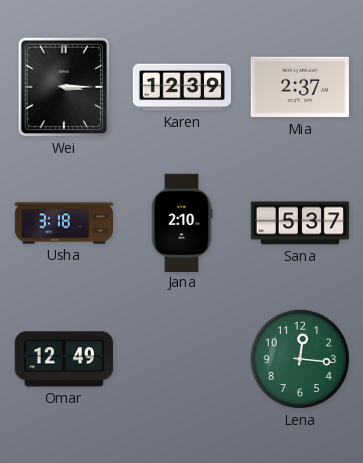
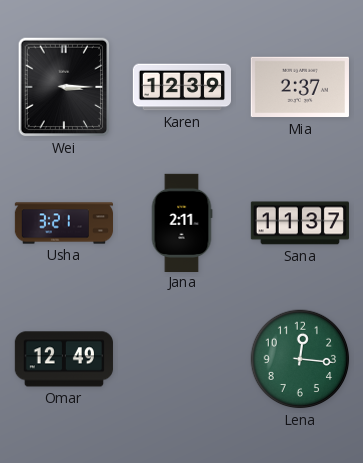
Usha: 3:18 -> 3:21 (63, 223)
Jana: 2:10 -> 2:11 (182, 222)
Sana: 5:37 -> 11:37 (300, 223)
